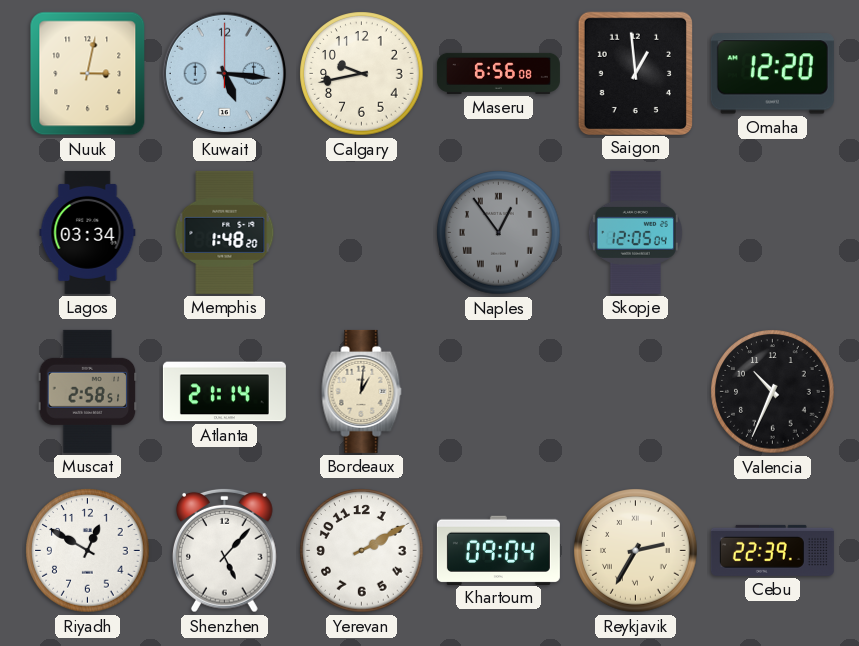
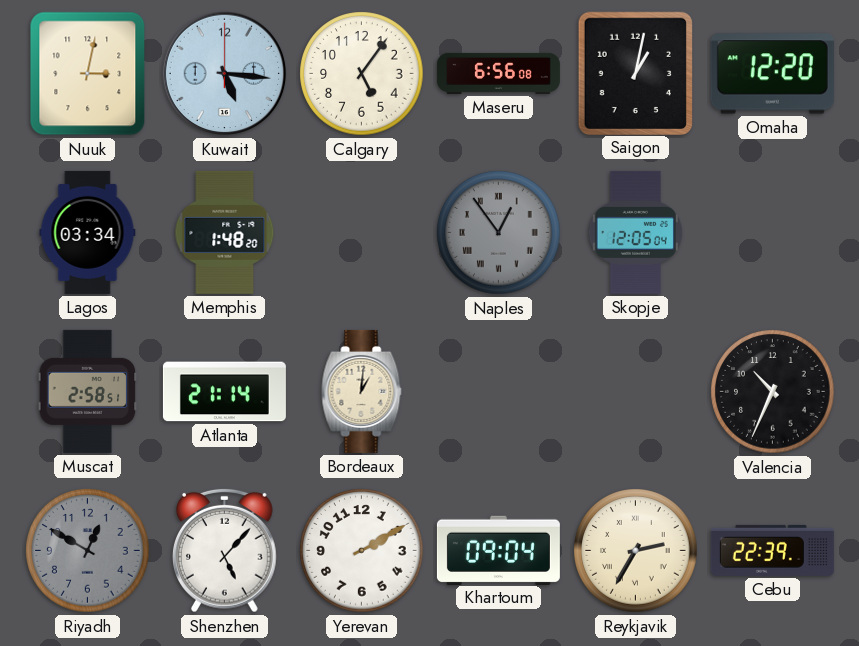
Calgary: 9:43 -> 5:06 (362, 74)
Saigon: 12:59 -> 1:02 (635, 73)
Riyadh dial: white -> grey (88, 551)
